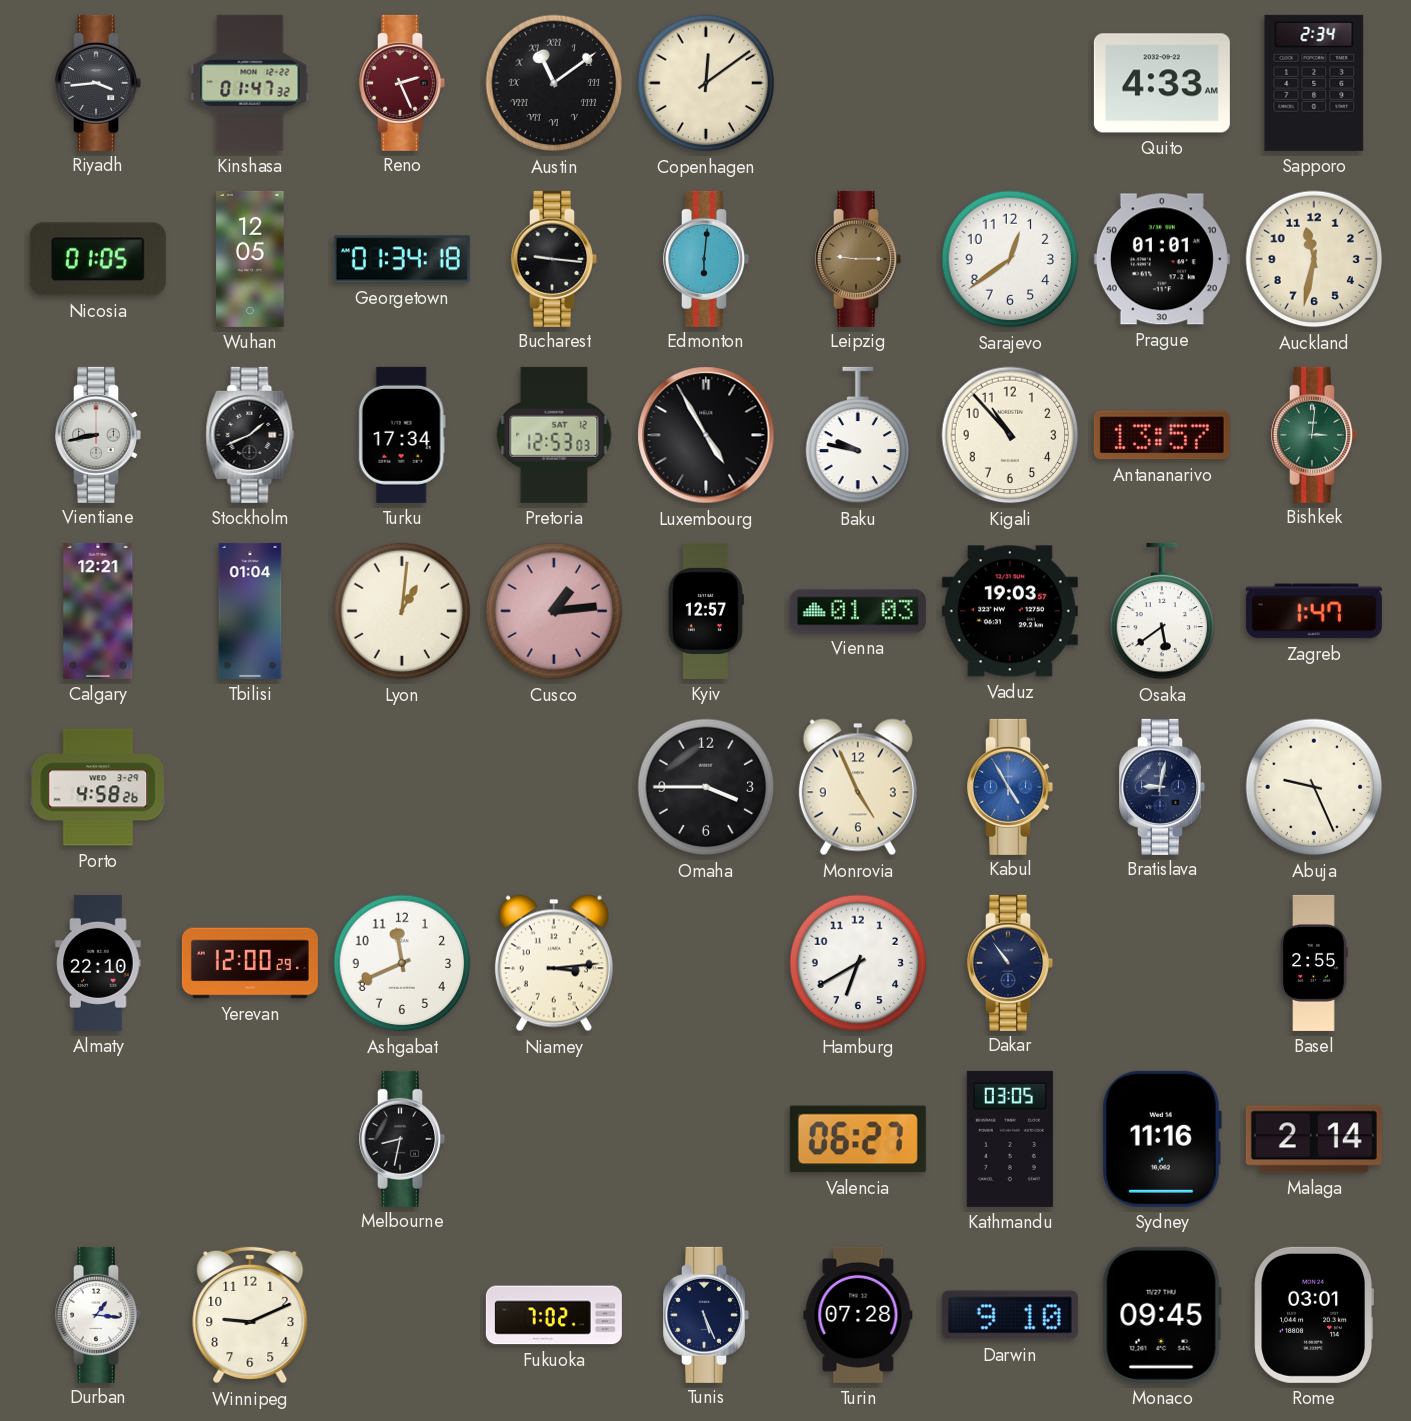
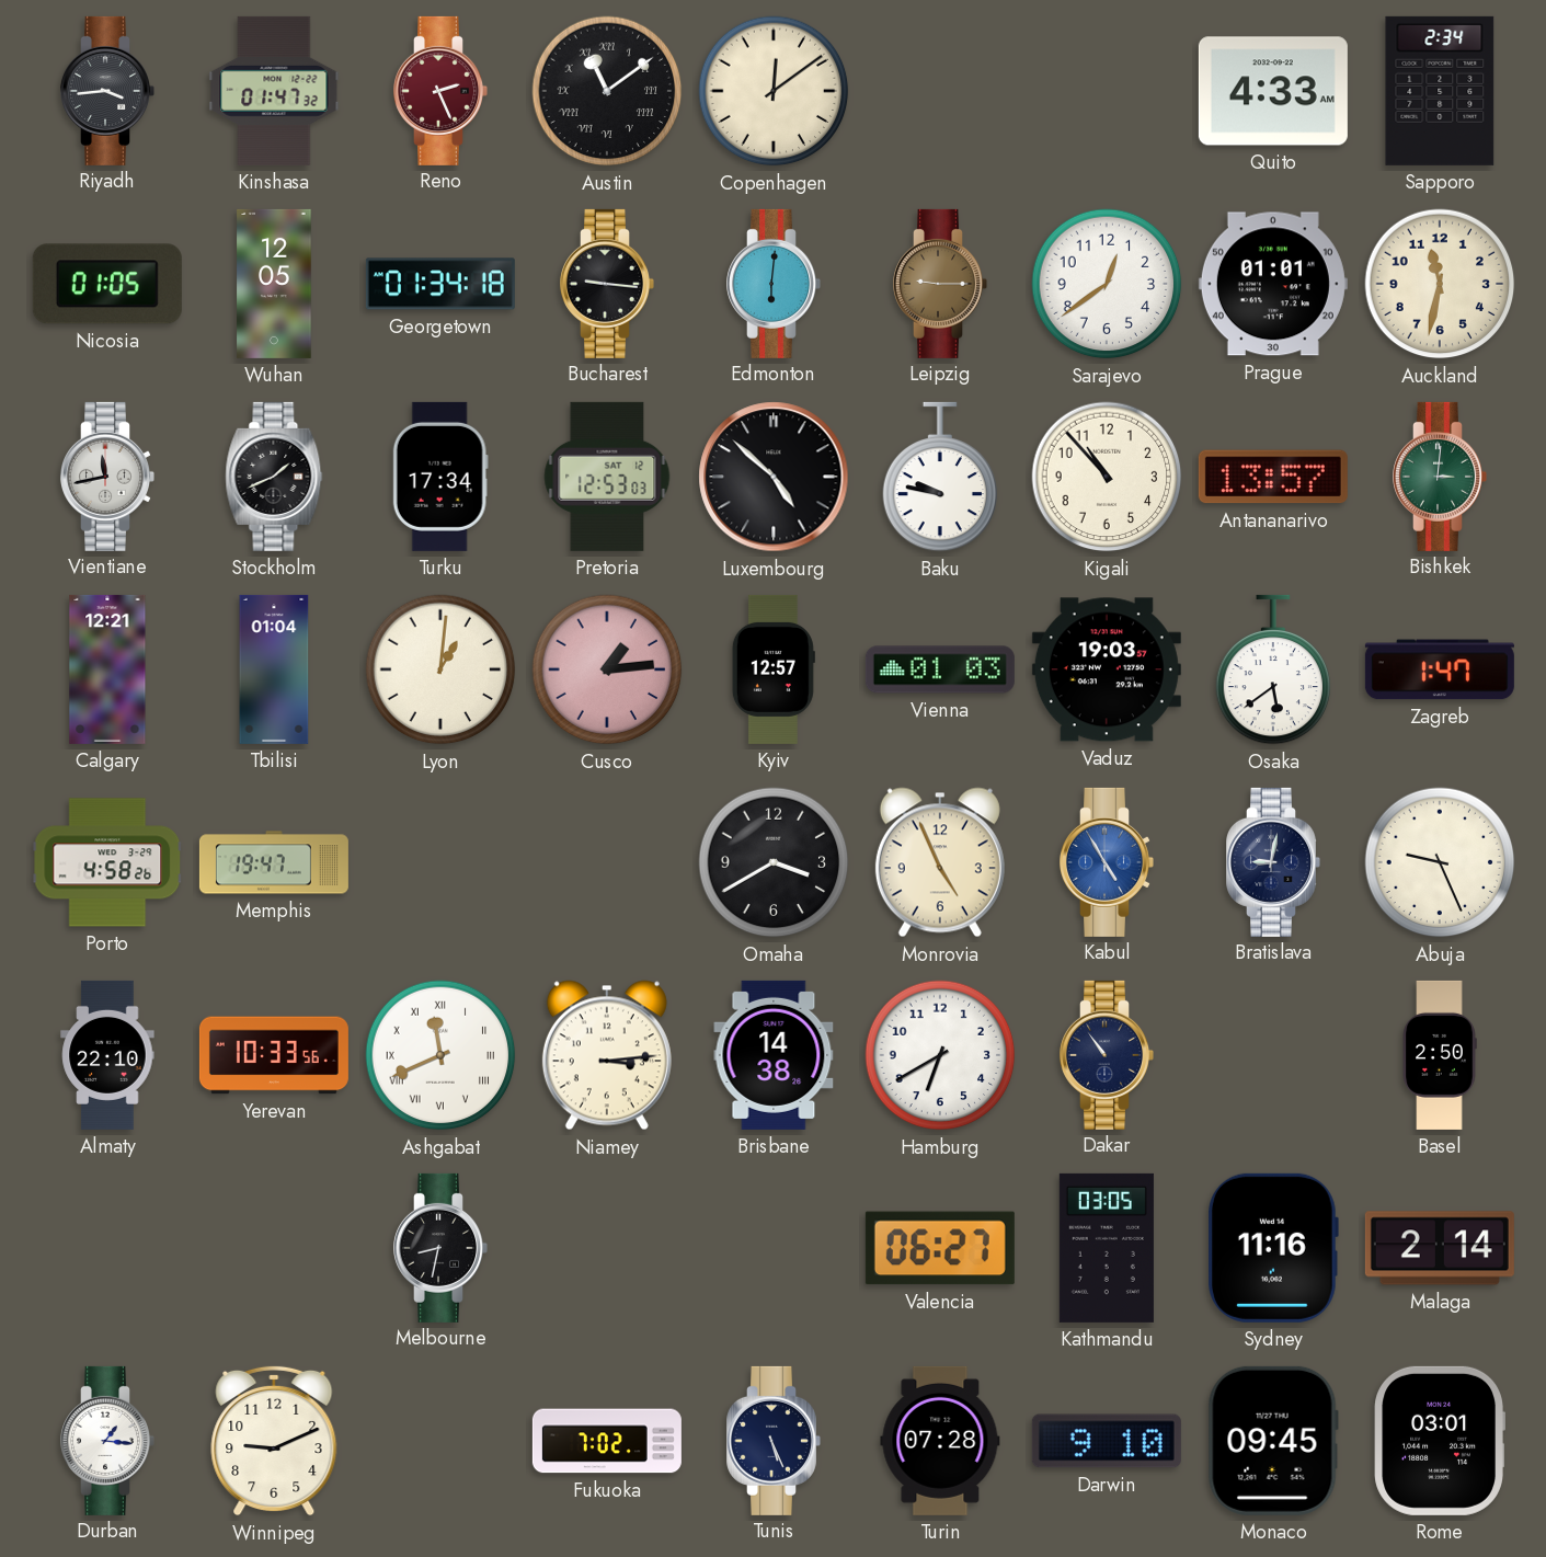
Vientiane: 8:43 -> 11:43 (107, 477)
Luxembourg: 4:55 -> 4:52 (774, 477)
Memphis: none -> 19:47 (274, 862)
Omaha: 3:45 -> 3:40 (774, 862)
Yerevan: 12:00 -> 10:33 (274, 1055)
Ashgabat numerals: Arabic -> Roman (440, 1055)
Brisbane: none -> 14:38 (774, 1055)
Basel: 2:55 -> 2:50 (1440, 1055)
